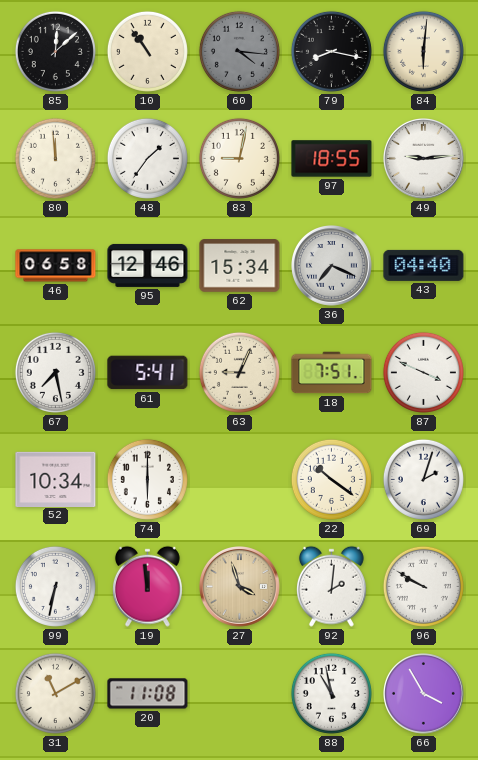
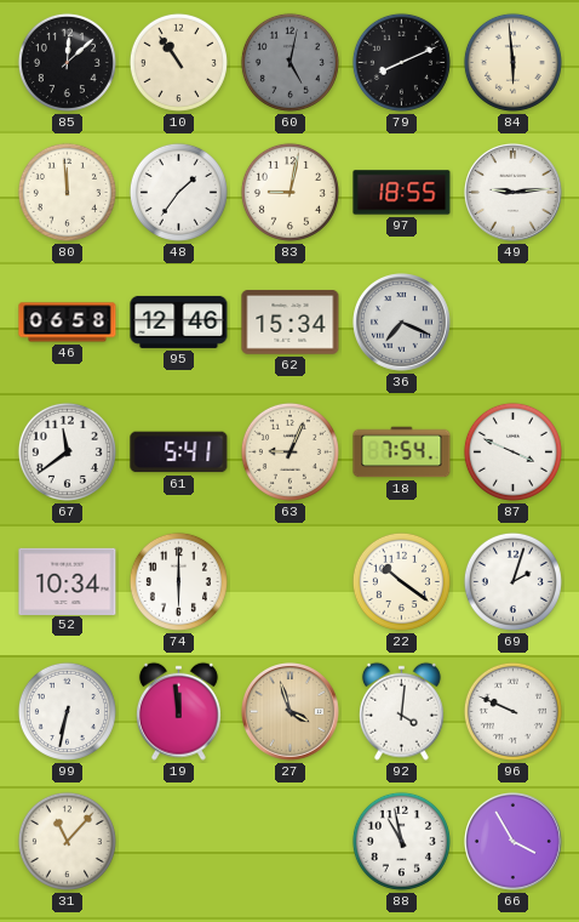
60: 4:16 -> 5:02 (289, 62)
79: 8:17 -> 8:11 (401, 62)
84: 6:01 -> 5:59 (512, 62)
43: 04:40 -> none (424, 265)
67: 7:28 -> 11:39 (67, 451)
18: 7:51 -> 7:54 (402, 453)
92: 2:01 -> 4:01 (401, 711)
96: 9:50 -> 9:49 (512, 711)
31: 11:10 -> 11:07 (67, 841)
20: 11:08 -> none (148, 694)
